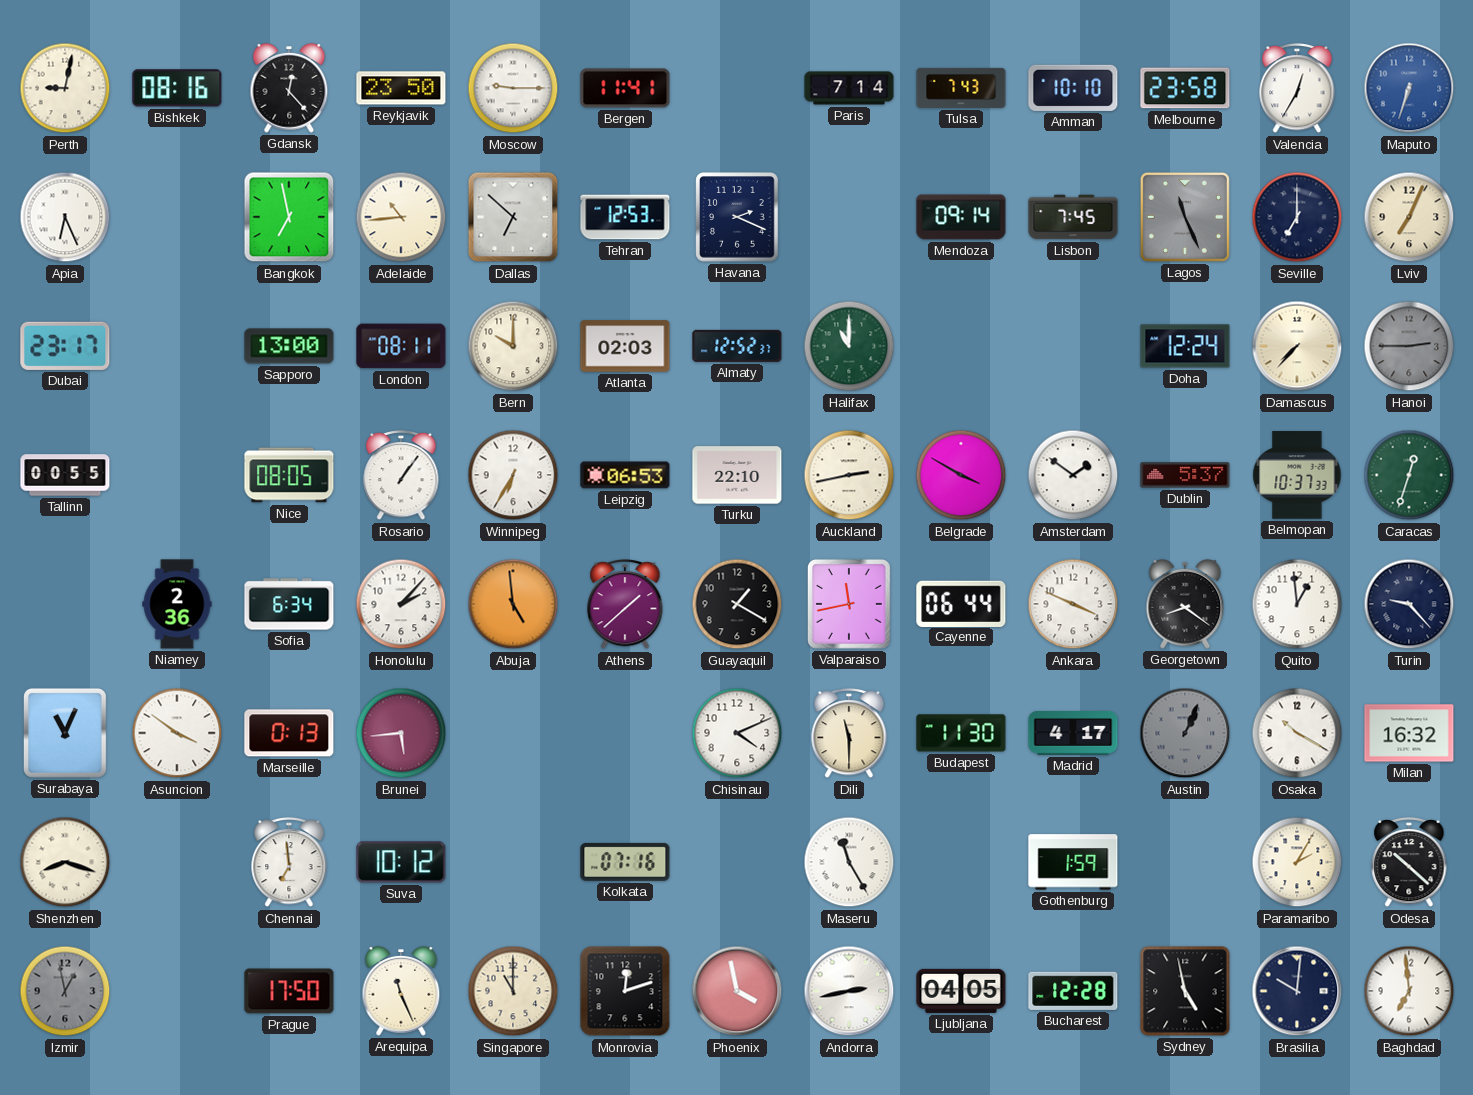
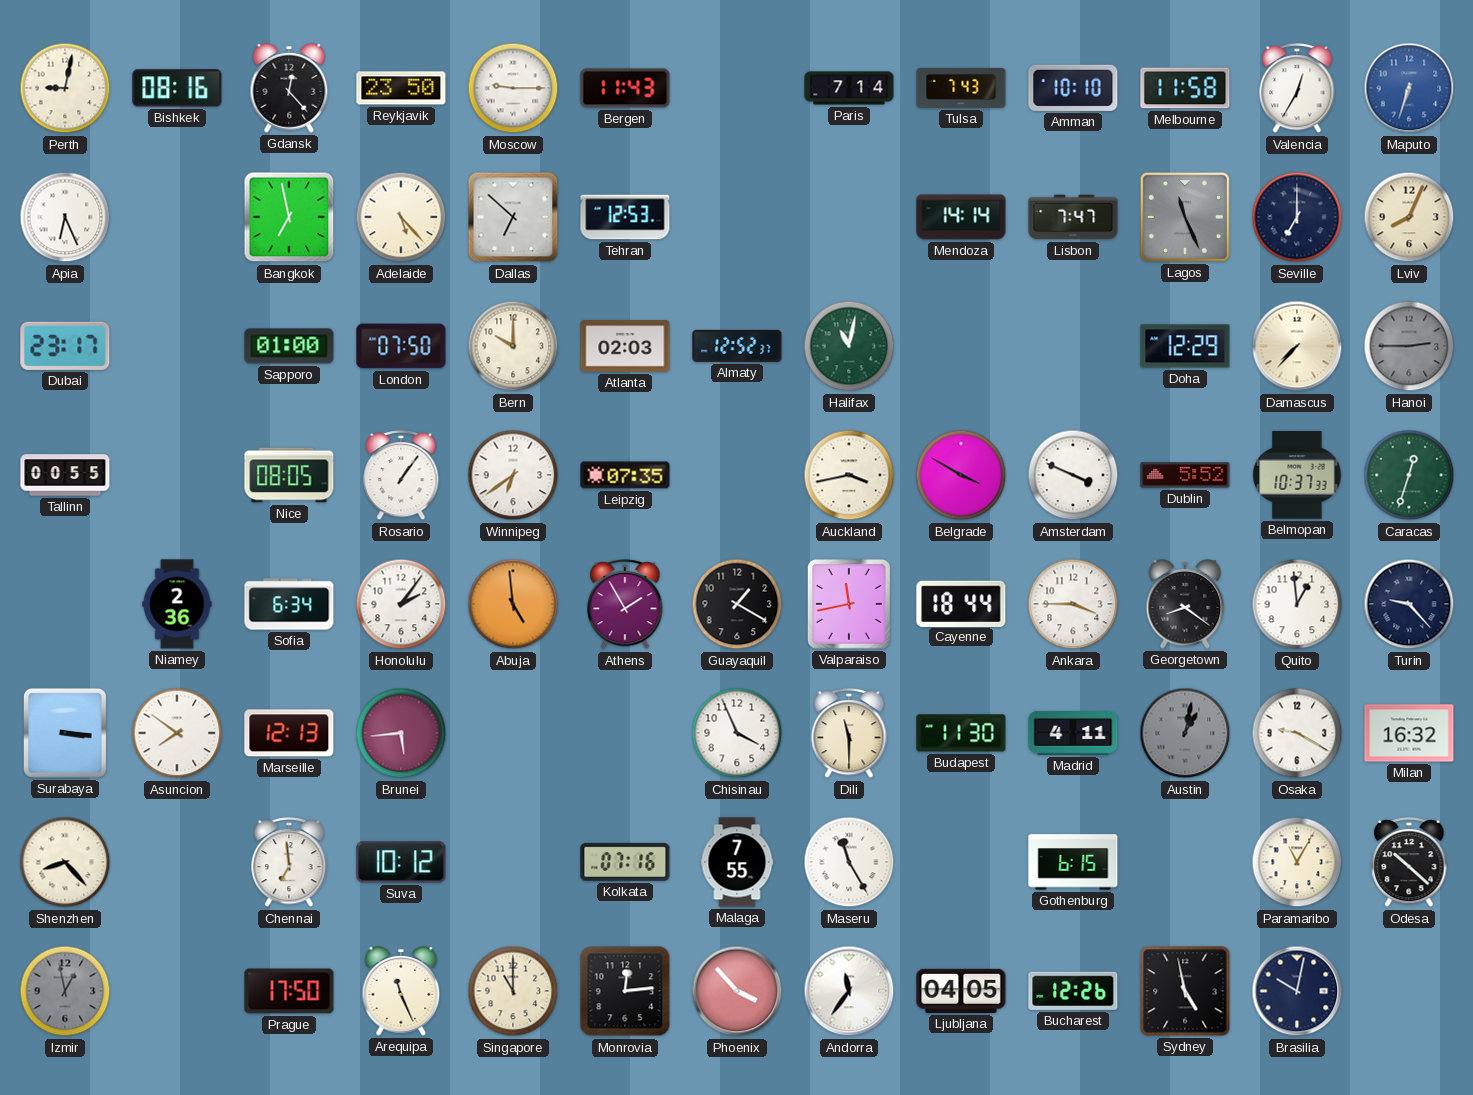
Bergen: 11:41 -> 11:43 (625, 88)
Melbourne: 23:58 -> 11:58 (1185, 88)
Adelaide: 10:44 -> 5:23 (401, 217)
Havana: 2:19 -> none (737, 217)
Mendoza: 09:14 -> 14:14 (961, 217)
Lisbon: 7:45 -> 7:47 (1073, 217)
Lviv: 7:04 -> 8:04 (1409, 217)
Sapporo: 13:00 -> 01:00 (289, 346)
London: 08:11 -> 07:50 (401, 346)
Halifax: 11:00 -> 11:02 (849, 346)
Doha: 12:24 -> 12:29 (1185, 346)
Winnipeg: 6:35 -> 6:39 (513, 475)
Leipzig: 06:53 -> 07:35 (625, 475)
Turku: 22:10 -> none (737, 475)
Auckland: 2:43 -> 3:43 (849, 475)
Amsterdam: 1:51 -> 3:49 (1073, 475)
Dublin: 5:37 -> 5:52 (1185, 475)
Honolulu: 2:07 -> 2:06 (401, 604)
Athens: 1:38 -> 1:55 (625, 605)
Cayenne: 06:44 -> 18:44 (961, 603)
Ankara: 3:49 -> 3:45 (1073, 604)
Surabaya: 11:04 -> 3:16 (65, 733)
Asuncion: 3:51 -> 7:51 (177, 733)
Marseille: 0:13 -> 12:13 (289, 733)
Chisinau: 4:11 -> 3:56 (737, 733)
Madrid: 4:17 -> 4:11 (1073, 734)
Austin: 1:04 -> 1:02 (1185, 733)
Osaka: 10:20 -> 9:20 (1297, 733)
Shenzhen: 8:18 -> 8:23 (65, 862)
Malaga: none -> 7:55 (737, 862)
Gothenburg: 1:59 -> 6:15 (1073, 862)
Paramaribo: 2:05 -> 11:05 (1297, 862)
Monrovia: 12:12 -> 12:14 (625, 991)
Phoenix: 3:58 -> 3:53 (737, 991)
Andorra: 2:43 -> 11:36 (849, 991)
Bucharest: 12:28 -> 12:26 (1073, 991)
Brasilia: 10:01 -> 10:02 (1297, 991)
Baghdad: 6:59 -> none (1409, 991)
